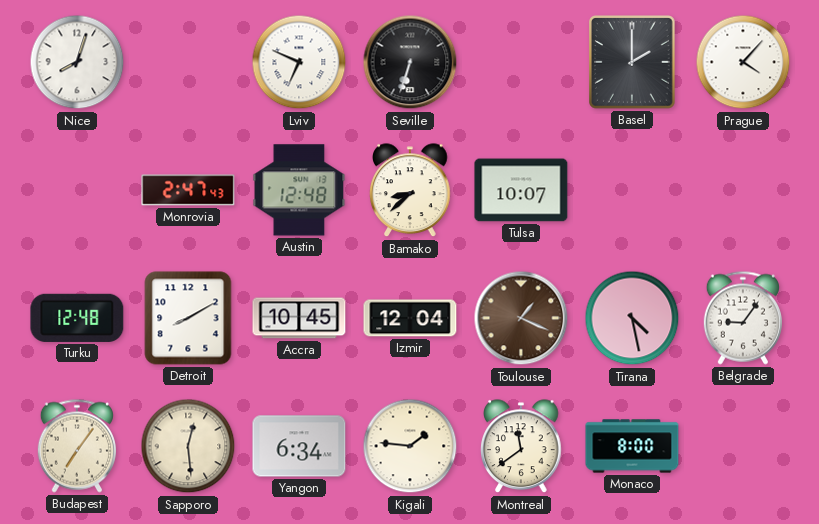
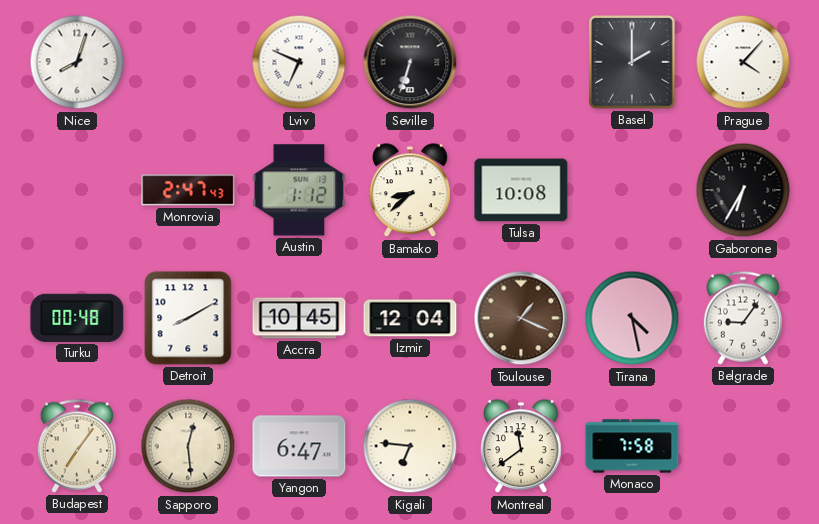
Austin: 12:48 -> 1:12 (299, 190)
Tulsa: 10:07 -> 10:08 (521, 190)
Gaborone: none -> 6:35 (743, 190)
Turku: 12:48 -> 00:48 (77, 318)
Yangon: 6:34 -> 6:47 (299, 446)
Kigali: 1:46 -> 6:46 (410, 446)
Monaco: 8:00 -> 7:58 (632, 446)
